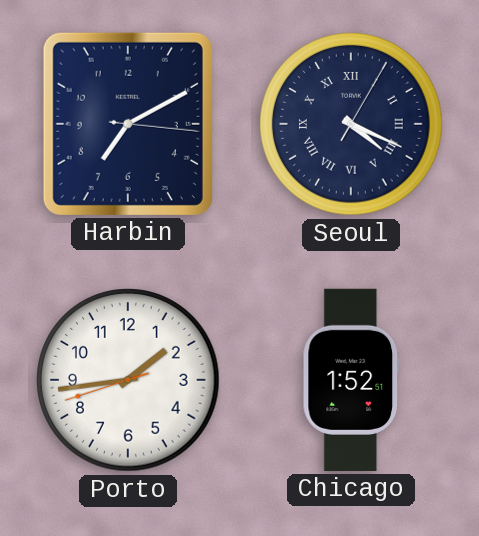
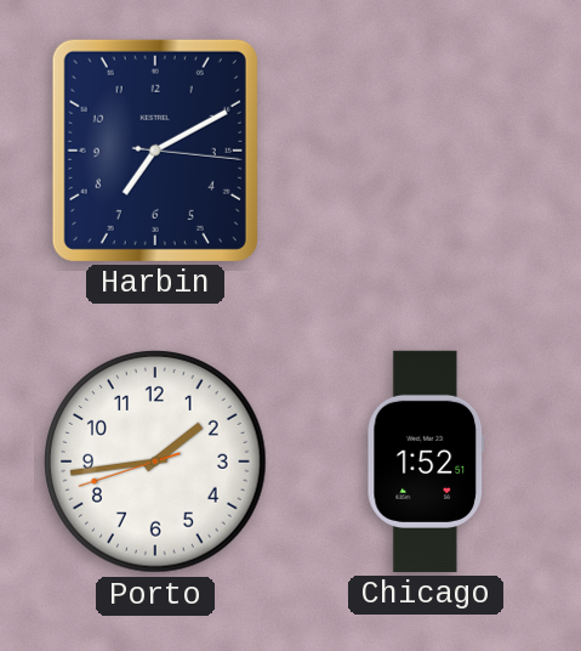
Seoul: 4:19 -> none (351, 124)
